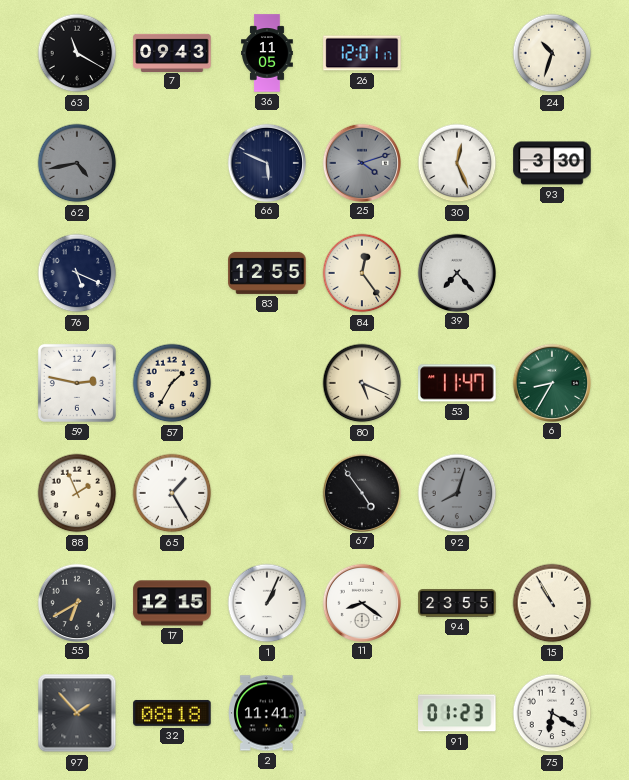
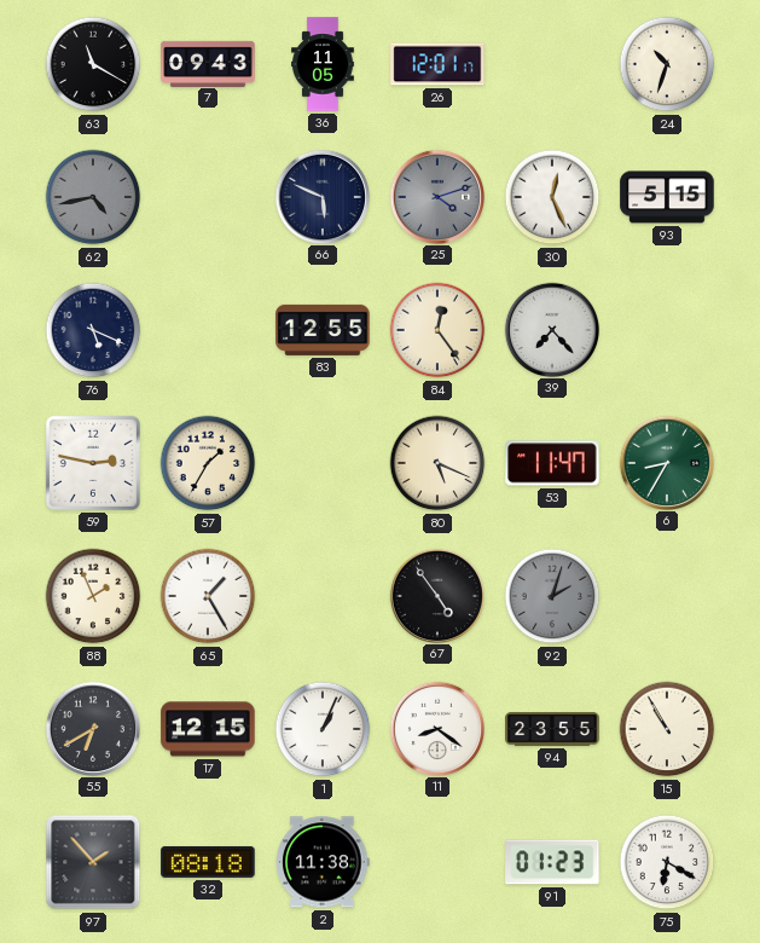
93: 3:30 -> 5:15 (667, 197)
92: 8:03 -> 2:03 (552, 596)
2: 11:41 -> 11:38 (323, 862)
